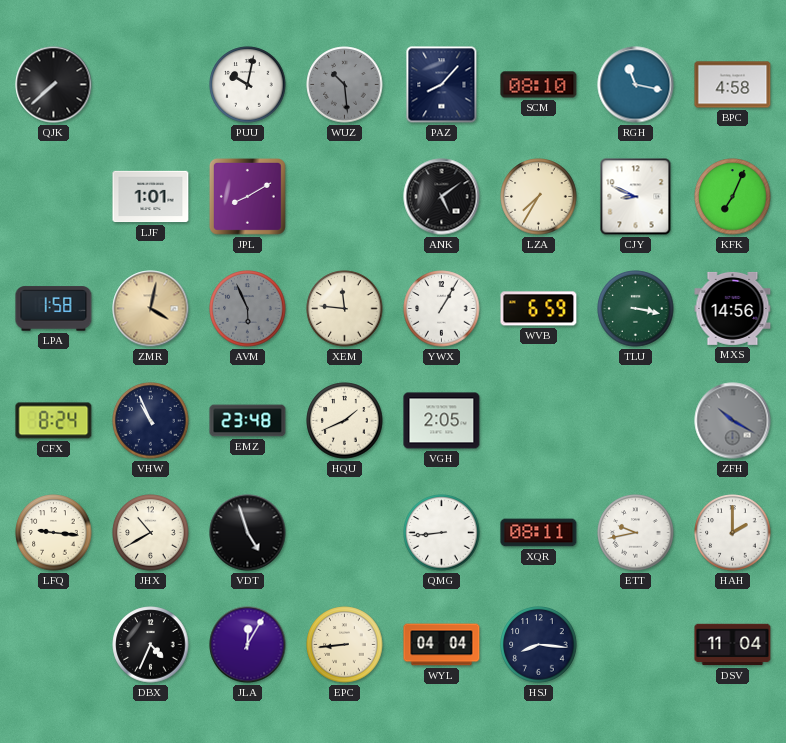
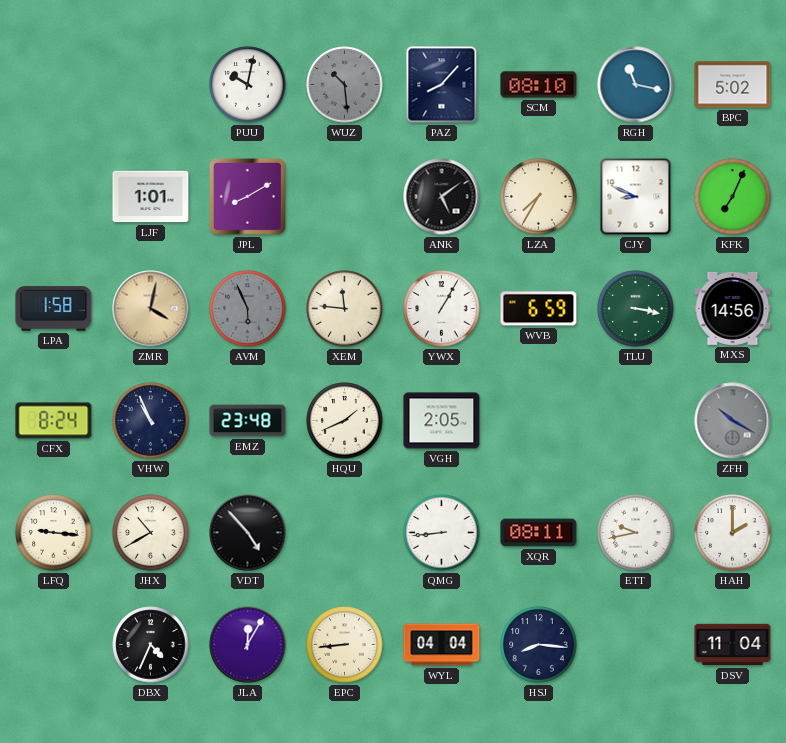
QJK: 7:38 -> none (54, 85)
BPC: 4:58 -> 5:02 (733, 85)
VDT: 4:57 -> 4:53 (248, 533)
